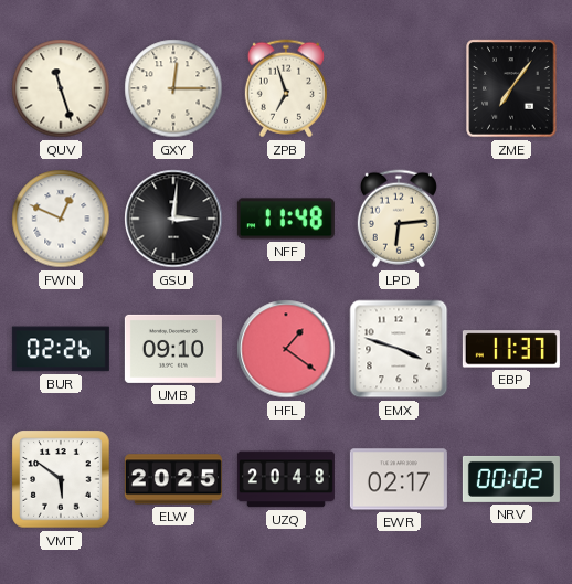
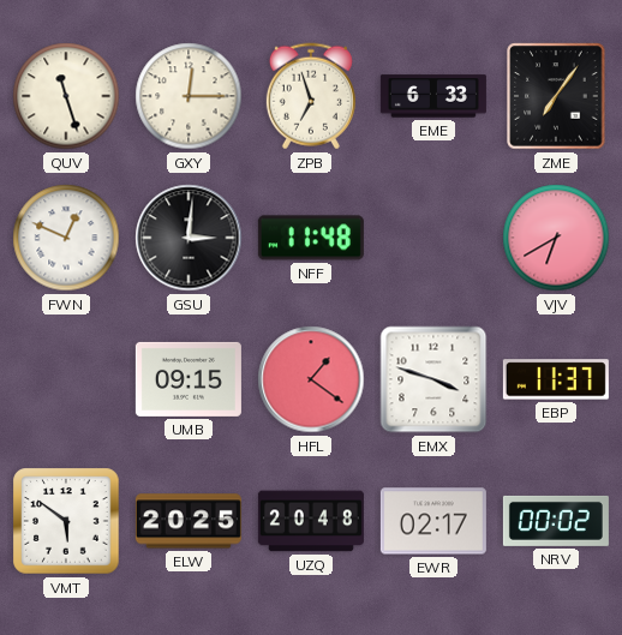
EME: none -> 6:33 (433, 96)
LPD: 6:14 -> none (399, 219)
VJV: none -> 6:40 (556, 238)
BUR: 02:26 -> none (61, 349)
UMB: 09:10 -> 09:15 (189, 379)
